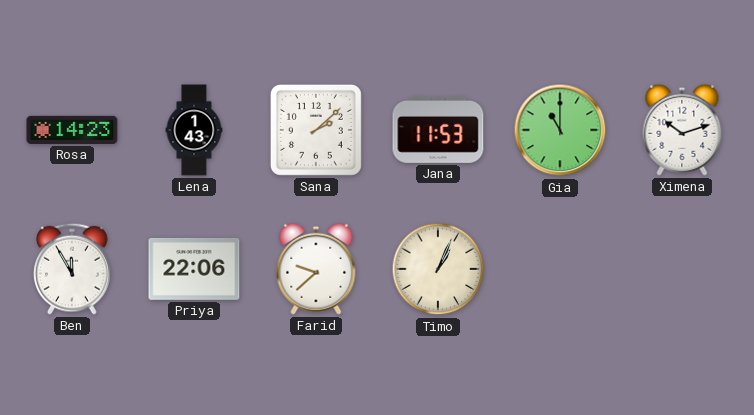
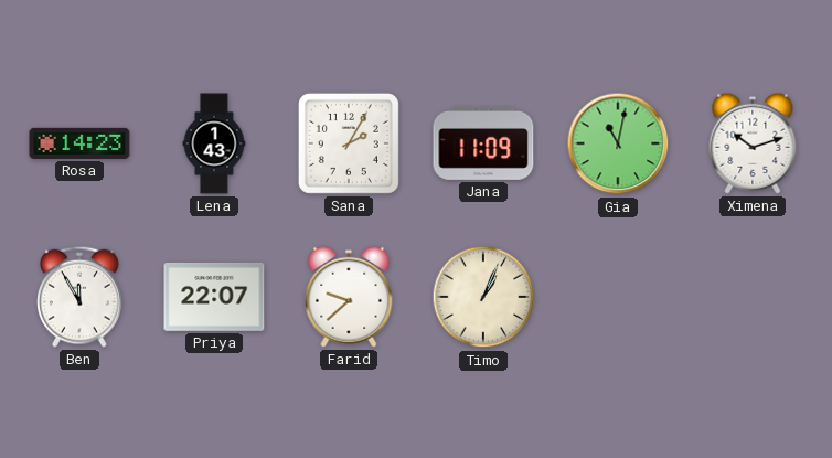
Sana: 2:08 -> 2:05 (349, 143)
Jana: 11:53 -> 11:09 (483, 143)
Gia: 11:00 -> 11:02 (618, 143)
Priya: 22:06 -> 22:07 (214, 297)
